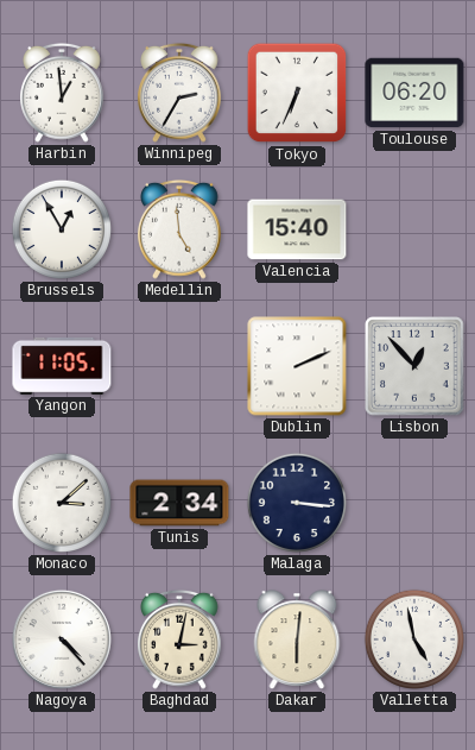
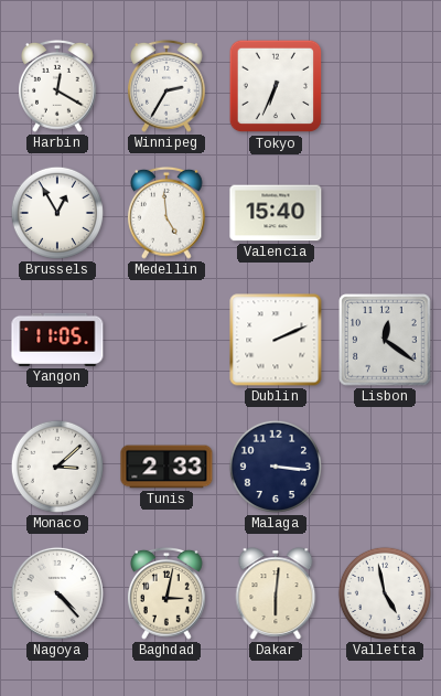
Harbin: 12:59 -> 12:20 (58, 86)
Toulouse: 06:20 -> none (414, 93)
Lisbon: 12:53 -> 12:21 (385, 340)
Tunis: 2:34 -> 2:33 (166, 467)
